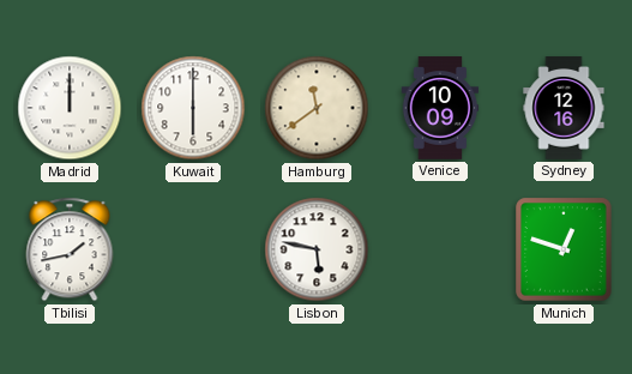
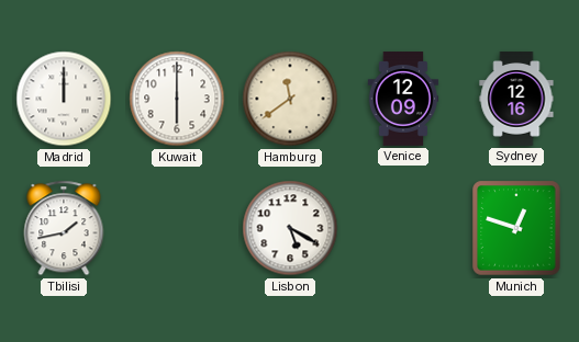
Venice: 10:09 -> 12:09 (403, 99)
Lisbon: 5:47 -> 5:20 (290, 228)
